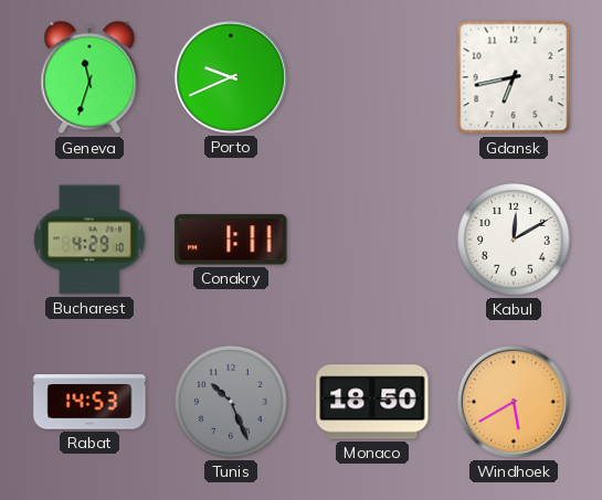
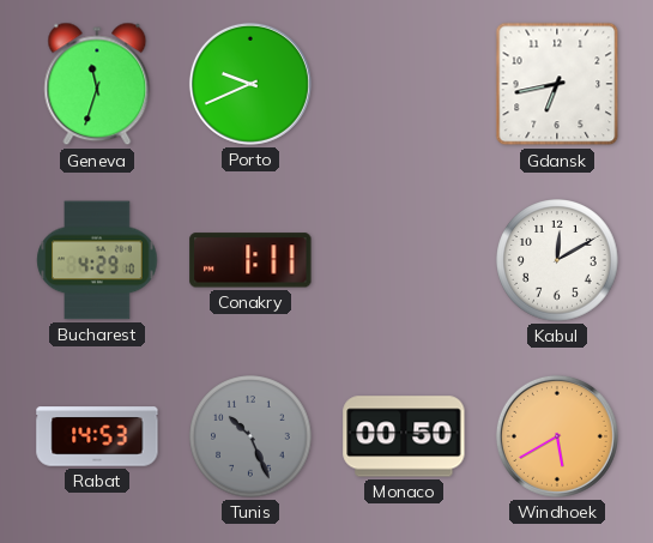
Monaco: 18:50 -> 00:50 (404, 436)
